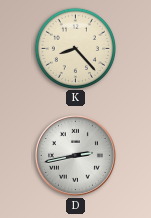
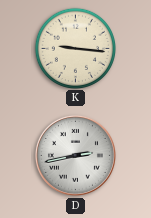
K: 8:23 -> 9:16 (75, 48)
